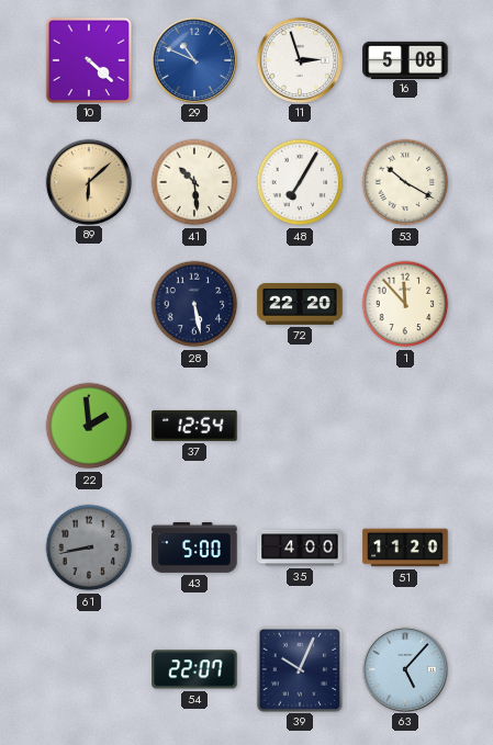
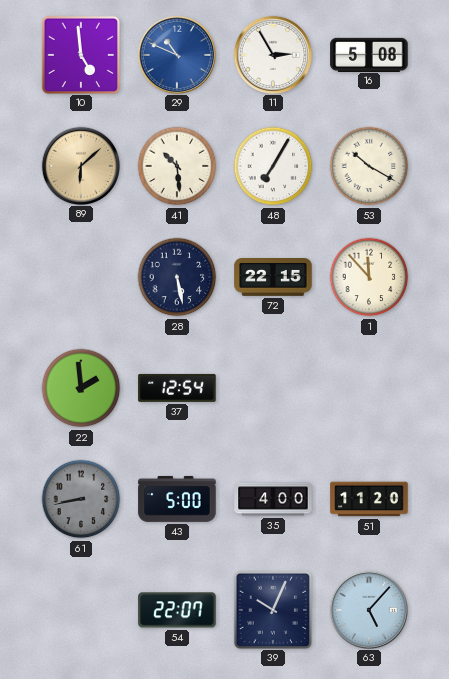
10: 4:22 -> 4:59 (80, 54)
11: 2:57 -> 2:55 (272, 54)
72: 22:20 -> 22:15 (273, 278)
